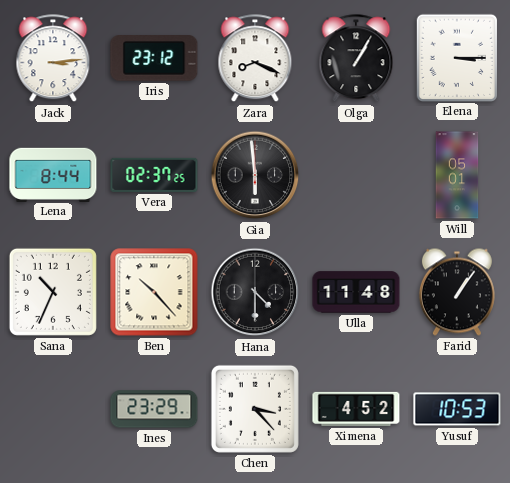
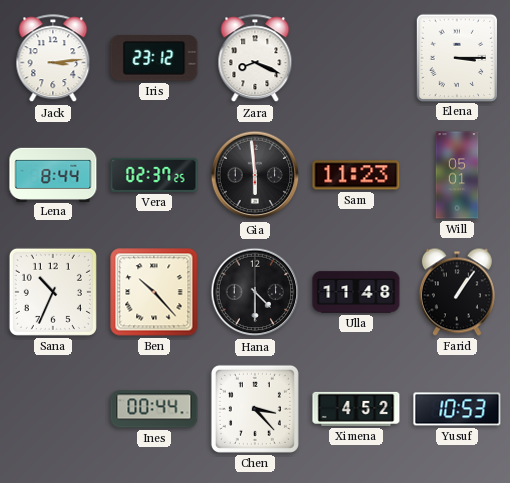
Olga: 1:05 -> none (356, 59)
Sam: none -> 11:23 (356, 175)
Ines: 23:29 -> 00:44 (154, 409)
